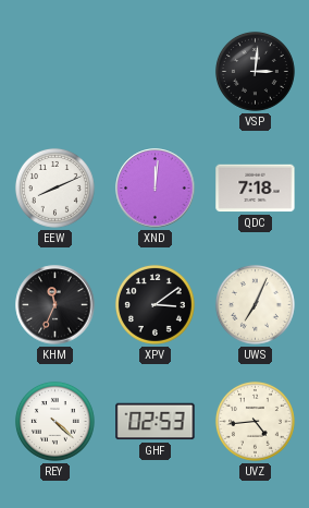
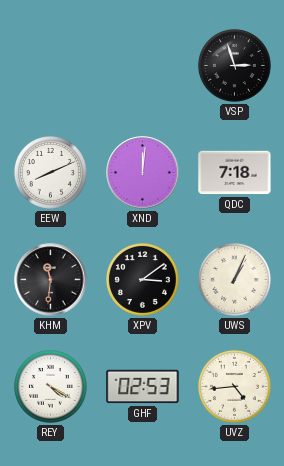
VSP: 3:01 -> 2:57 (234, 65)
KHM: 11:34 -> 11:31 (51, 280)
UWS: 7:04 -> 1:04 (234, 279)
REY: 4:22 -> 4:20 (50, 386)
